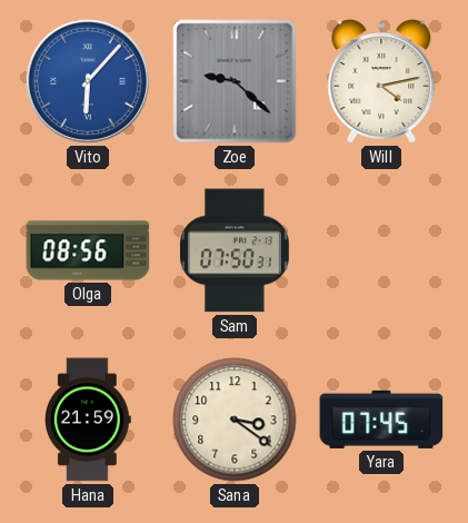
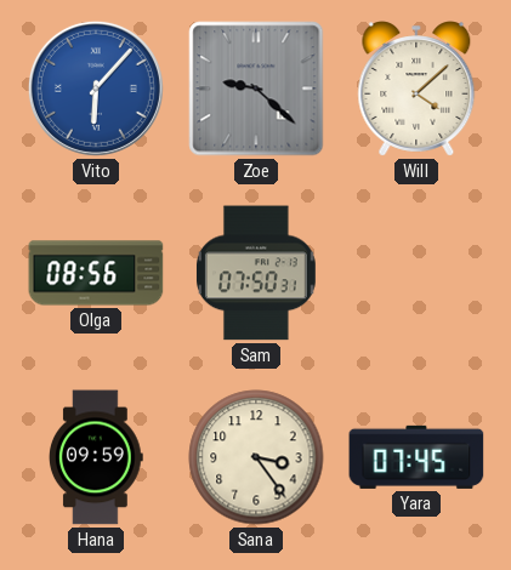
Will: 4:13 -> 4:08 (416, 89)
Hana: 21:59 -> 09:59 (96, 457)
Sana: 3:21 -> 3:24 (256, 457)
